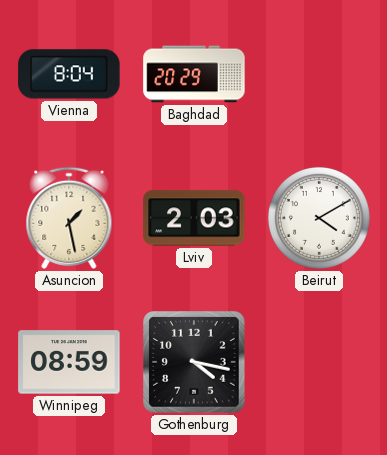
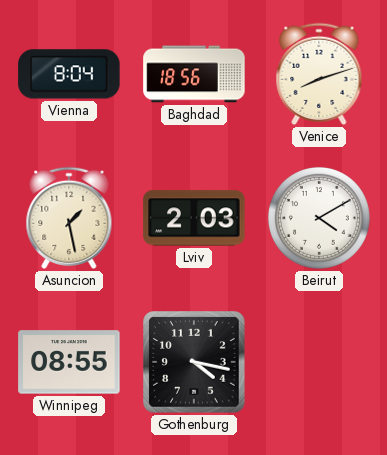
Baghdad: 20:29 -> 18:56 (194, 74)
Venice: none -> 8:12 (319, 74)
Winnipeg: 08:59 -> 08:55 (69, 362)
